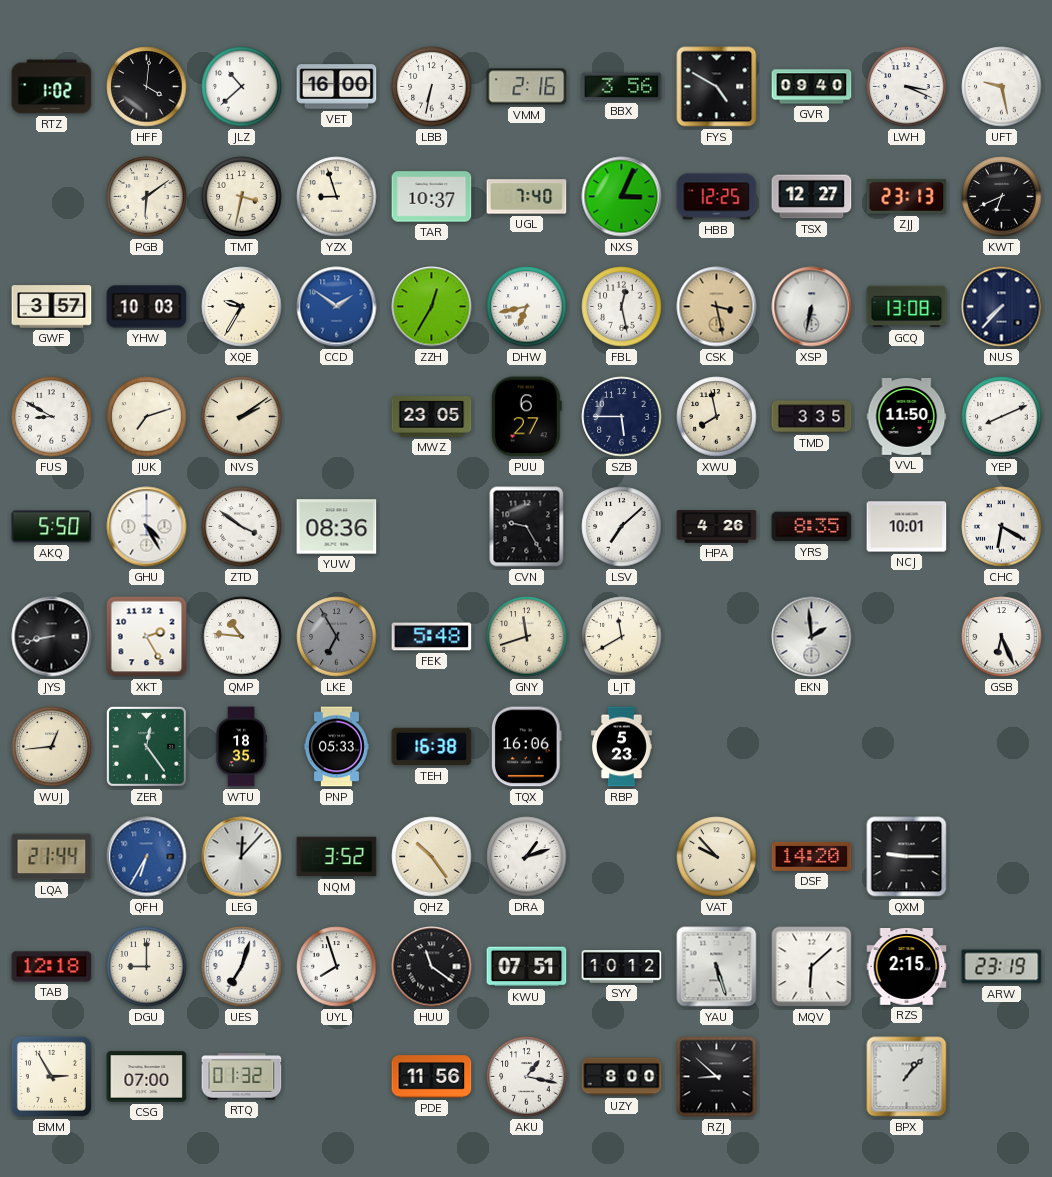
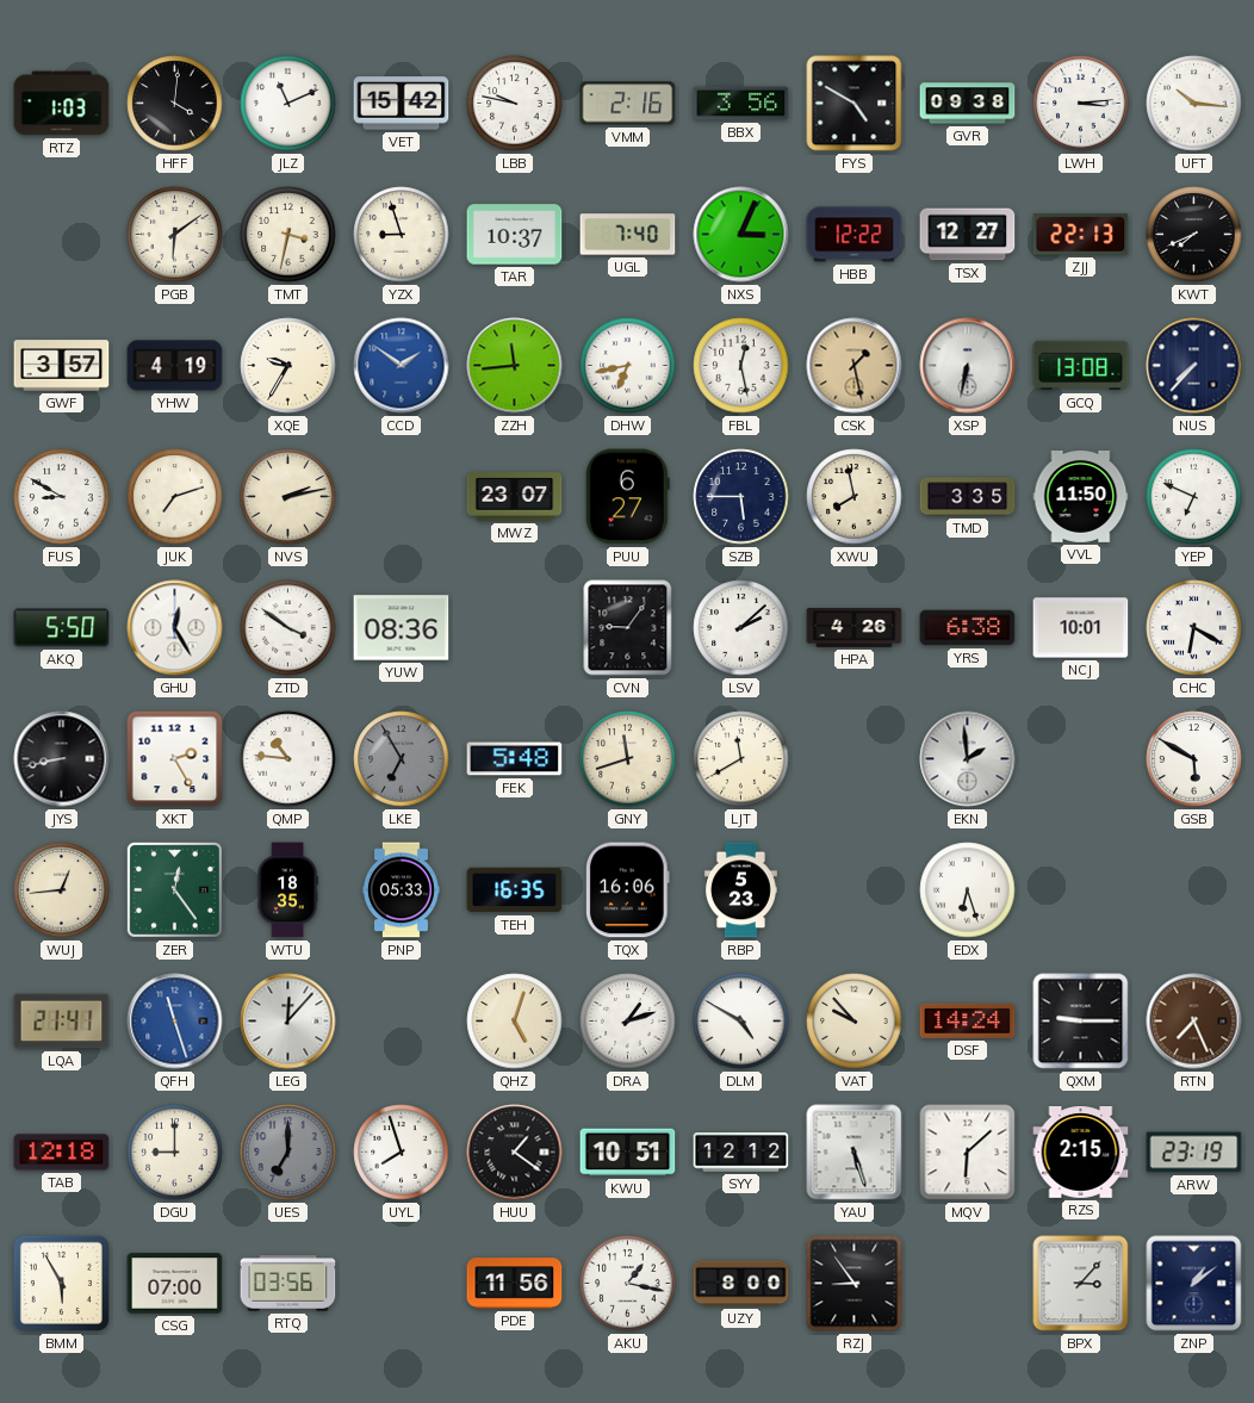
RTZ: 1:02 -> 1:03 (62, 104)
JLZ: 10:38 -> 11:11 (288, 104)
VET: 16:00 -> 15:42 (402, 104)
LBB: 6:32 -> 9:47 (515, 104)
GVR: 09:40 -> 09:38 (968, 104)
LWH: 3:19 -> 3:14 (1081, 104)
UFT: 9:28 -> 10:16 (1194, 104)
HBB: 12:25 -> 12:22 (855, 235)
ZJJ: 23:13 -> 22:13 (1081, 235)
KWT: 6:41 -> 7:41 (1194, 235)
YHW: 10:03 -> 4:19 (175, 366)
ZZH: 12:35 -> 11:44 (515, 366)
CSK: 3:28 -> 1:28 (855, 366)
NVS: 2:09 -> 2:13 (288, 497)
MWZ: 23:05 -> 23:07 (515, 497)
YEP: 8:11 -> 6:49 (1194, 497)
GHU: 4:25 -> 12:25 (175, 628)
CVN: 9:25 -> 9:06 (628, 628)
LSV: 7:08 -> 2:08 (741, 628)
YRS: 8:35 -> 6:38 (968, 628)
GSB: 6:26 -> 5:50 (1194, 759)
TEH: 16:38 -> 16:35 (515, 890)
EDX: none -> 6:27 (968, 890)
LQA: 21:44 -> 21:41 (62, 1022)
QFH: 6:35 -> 11:27 (175, 1022)
NQM: 3:52 -> none (337, 857)
QHZ: 10:24 -> 5:03 (515, 1022)
DLM: none -> 4:50 (741, 1022)
DSF: 14:20 -> 14:24 (968, 1020)
RTN: none -> 7:26 (1194, 1022)
UES: 7:03 -> 7:00 (288, 1153)
UES dial: white -> grey (288, 1153)
HUU: 11:21 -> 1:21 (515, 1153)
KWU: 07:51 -> 10:51 (628, 1153)
SYY: 10:12 -> 12:12 (741, 1153)
BMM: 2:55 -> 5:55 (61, 1283)
RTQ: 01:32 -> 03:56 (288, 1284)
RZJ: 8:52 -> 8:54 (855, 1284)
BPX: 1:07 -> 3:07 (1081, 1284)
ZNP: none -> 1:09 (1194, 1284)
